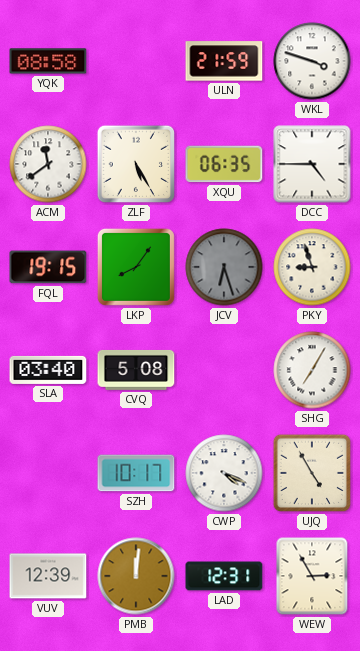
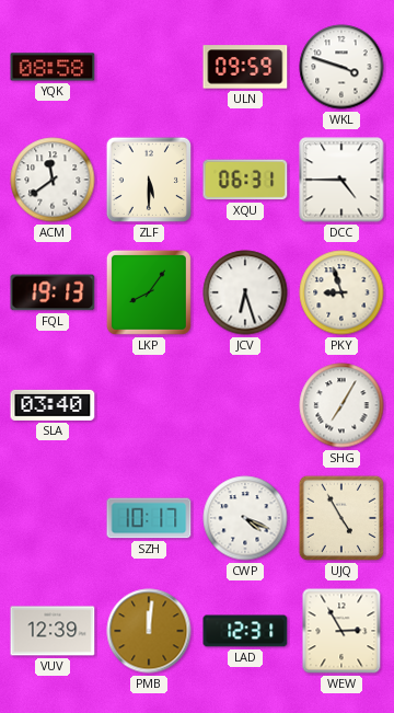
ULN: 21:59 -> 09:59 (245, 67)
ZLF: 5:25 -> 5:30 (149, 180)
XQU: 06:35 -> 06:31 (245, 180)
FQL: 19:15 -> 19:13 (53, 292)
JCV dial: grey -> white (245, 292)
CVQ: 5:08 -> none (136, 370)
